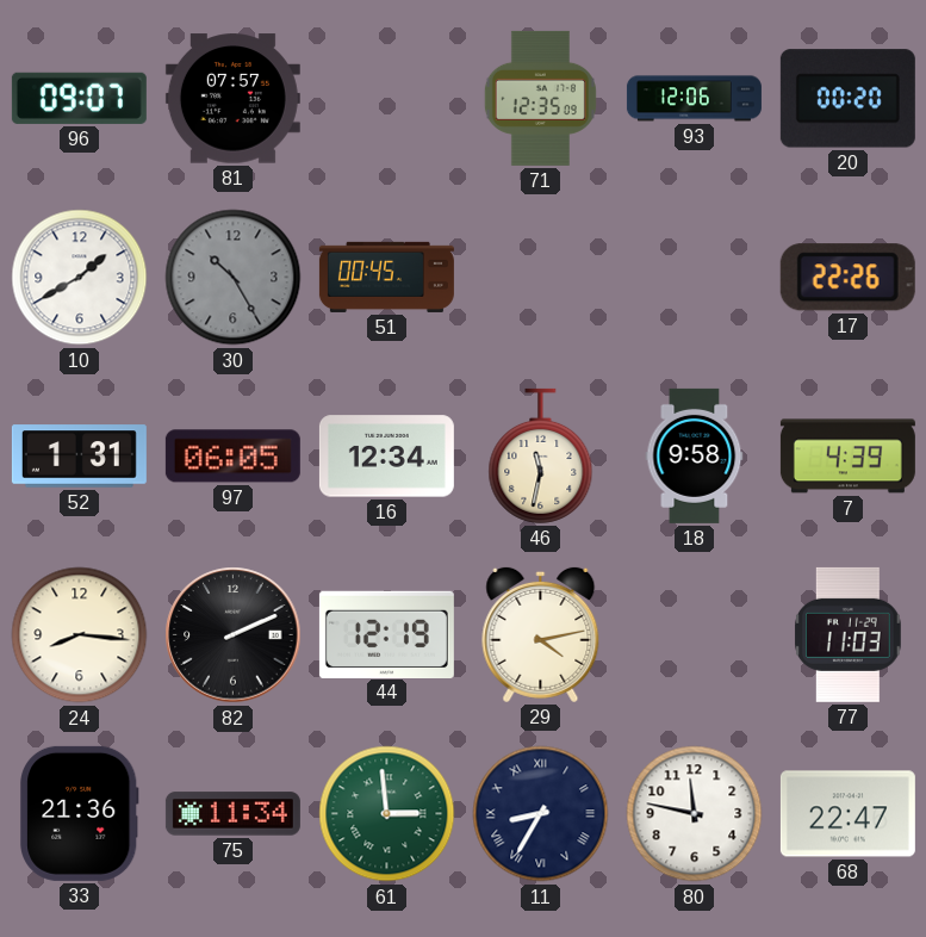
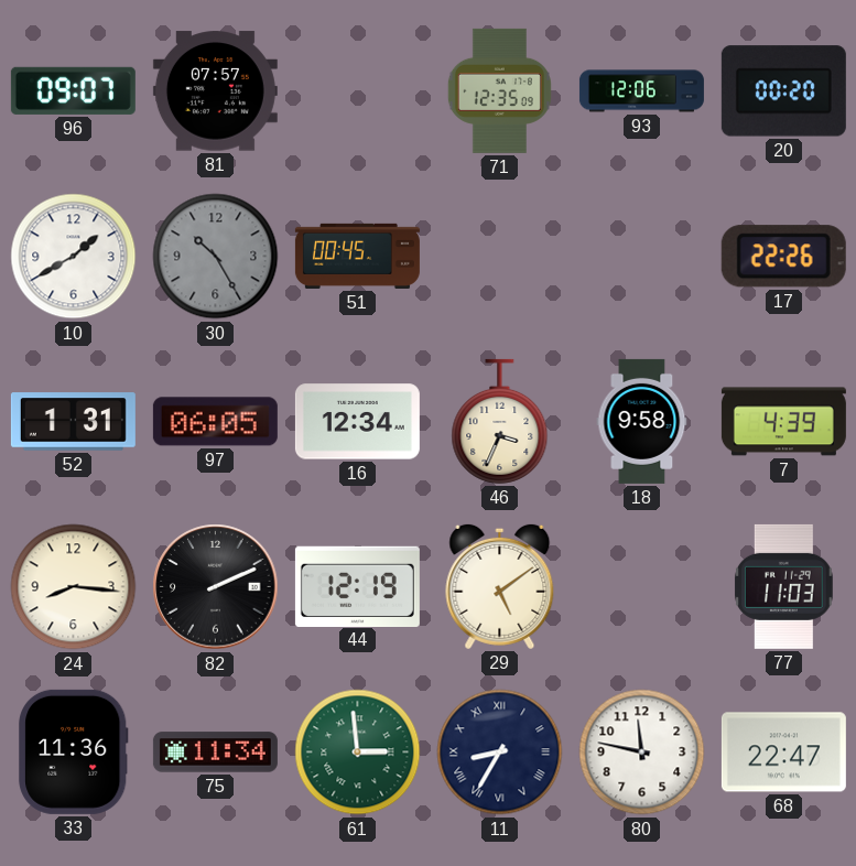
46: 11:32 -> 3:34 (500, 421)
29: 4:13 -> 5:09 (500, 586)
33: 21:36 -> 11:36 (74, 751)
